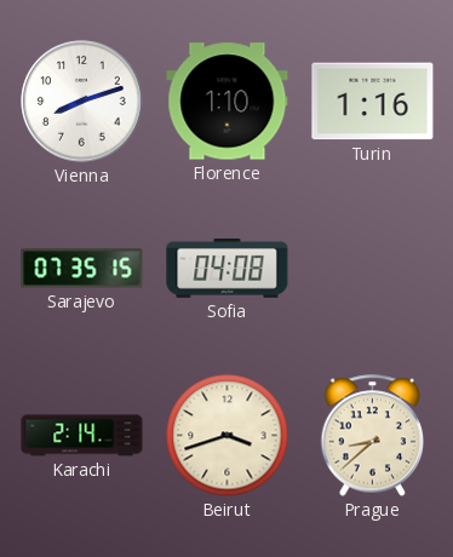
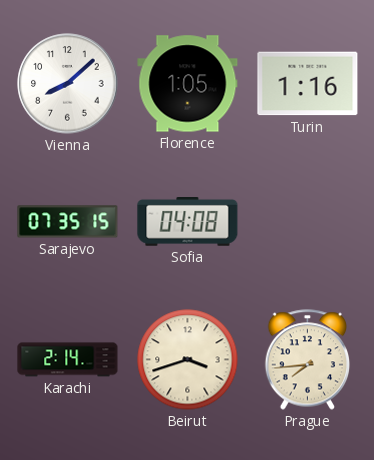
Vienna: 8:12 -> 8:08 (68, 84)
Florence: 1:10 -> 1:05 (188, 84)
Prague: 8:38 -> 7:44 (308, 360)
